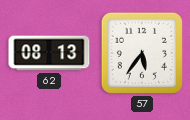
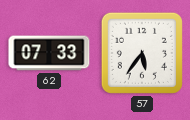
62: 08:13 -> 07:33 (49, 53)
